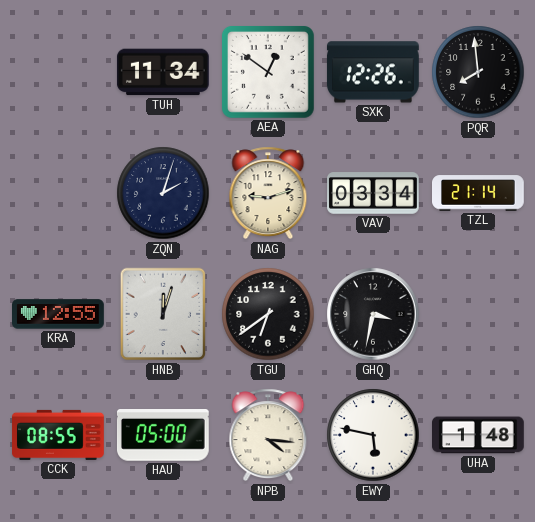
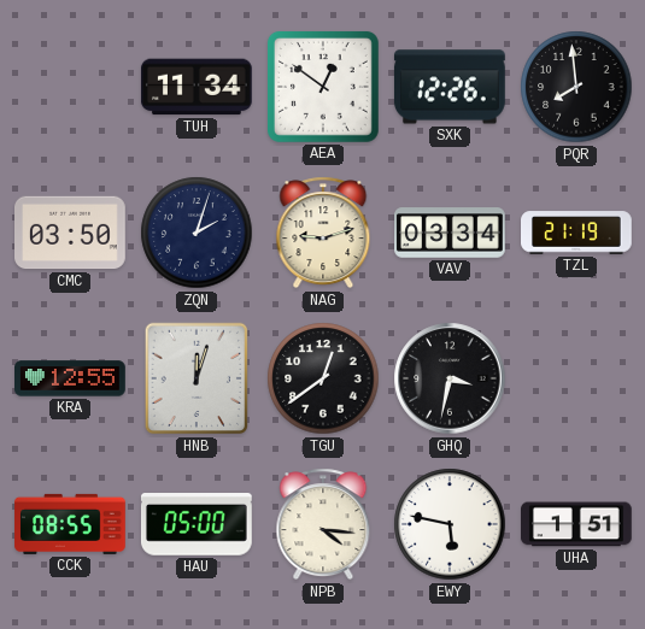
CMC: none -> 03:50 (71, 233)
TZL: 21:14 -> 21:19 (577, 233)
TGU: 6:39 -> 12:39 (323, 378)
UHA: 1:48 -> 1:51 (577, 524)
